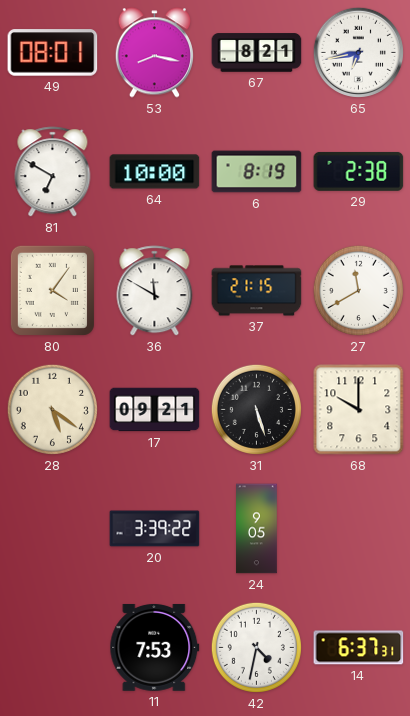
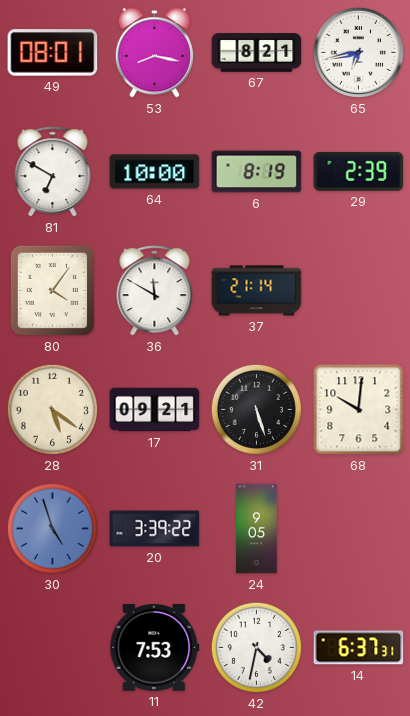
29: 2:38 -> 2:39 (359, 171)
37: 21:15 -> 21:14 (257, 291)
27: 11:40 -> none (358, 290)
68: 10:00 -> 10:01 (359, 410)
30: none -> 4:57 (52, 528)
